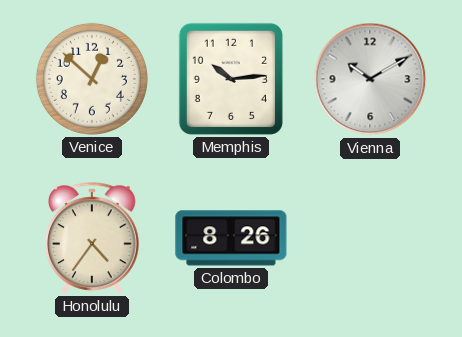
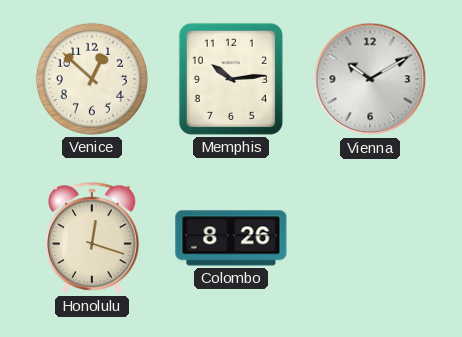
Honolulu: 4:36 -> 12:18 (92, 238)
